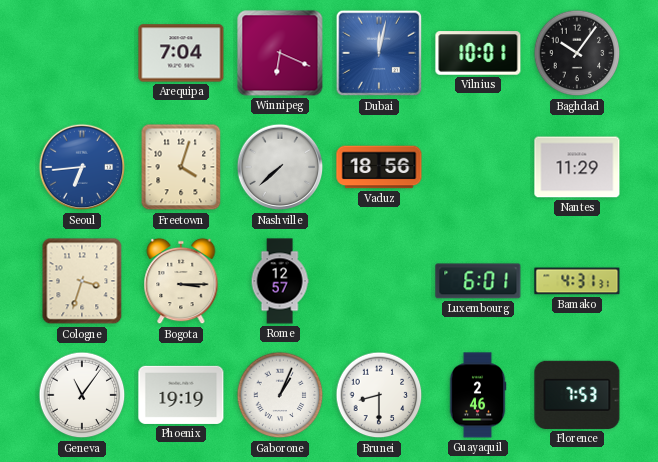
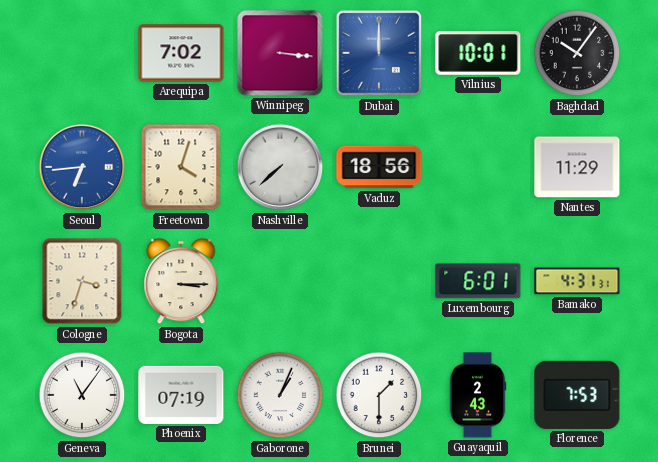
Arequipa: 7:04 -> 7:02 (181, 53)
Winnipeg: 6:19 -> 3:16 (280, 53)
Dubai: 12:02 -> 12:00 (379, 53)
Rome: 12:57 -> none (280, 281)
Phoenix: 19:19 -> 07:19 (181, 395)
Brunei: 8:30 -> 1:30 (379, 395)
Guayaquil: 2:46 -> 2:43 (478, 395)
